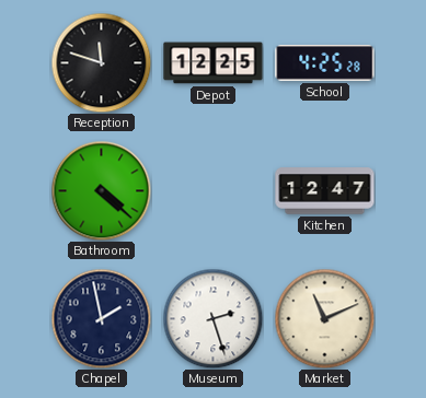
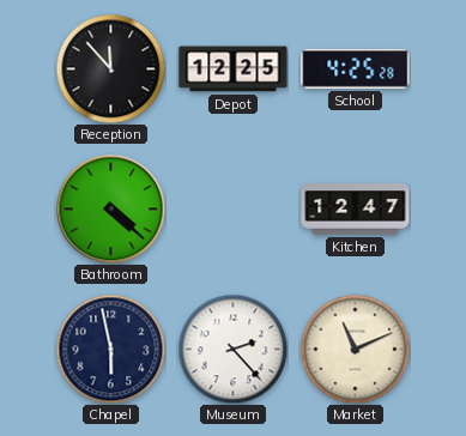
Reception: 11:48 -> 11:53 (110, 68)
Chapel: 1:58 -> 5:58 (110, 349)
Museum: 2:27 -> 2:23 (232, 349)
